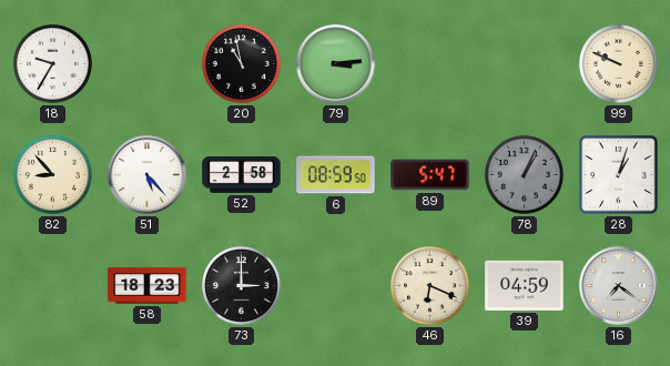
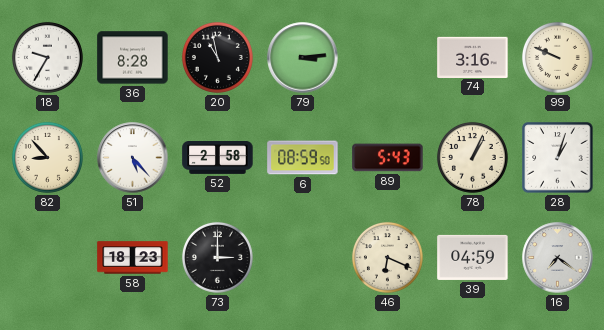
36: none -> 8:28 (133, 58)
74: none -> 3:16 (473, 57)
89: 5:47 -> 5:43 (388, 158)
78 dial: grey -> cream (472, 157)
